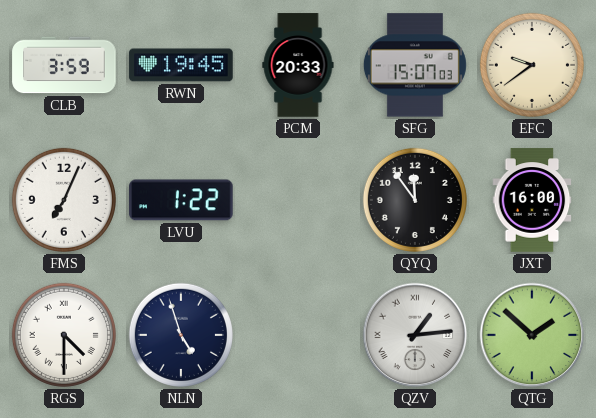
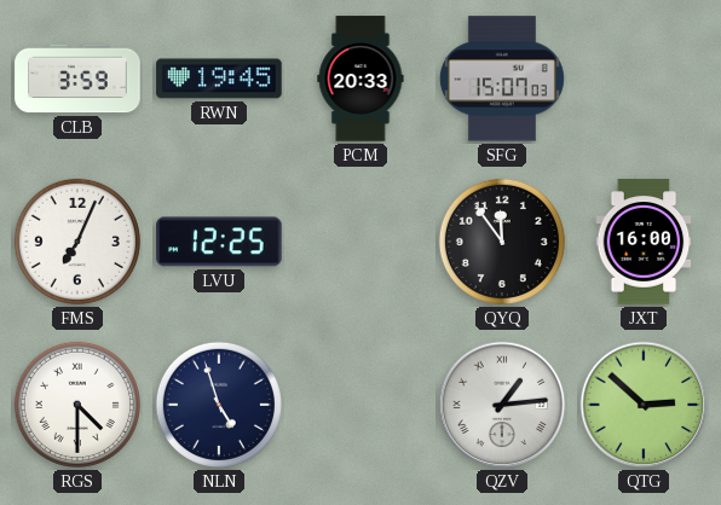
EFC: 9:39 -> none (532, 65)
LVU: 1:22 -> 12:25 (219, 242)
QTG: 1:52 -> 2:52 (644, 405)
